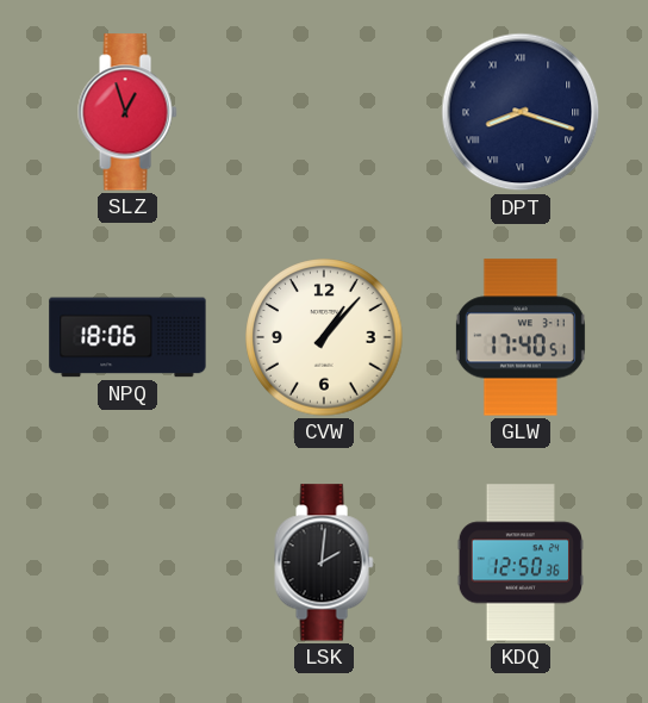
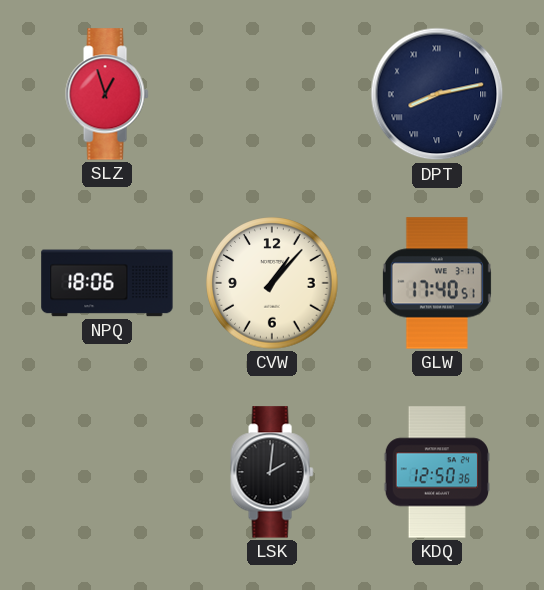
DPT: 8:18 -> 8:13 (437, 94)
